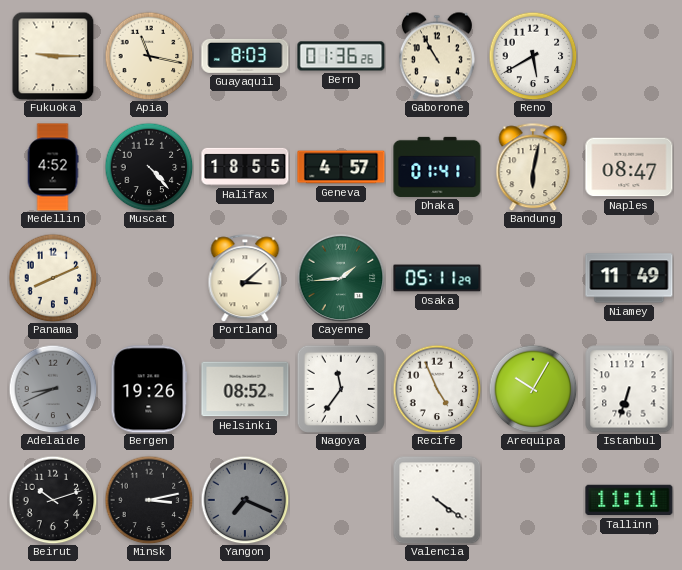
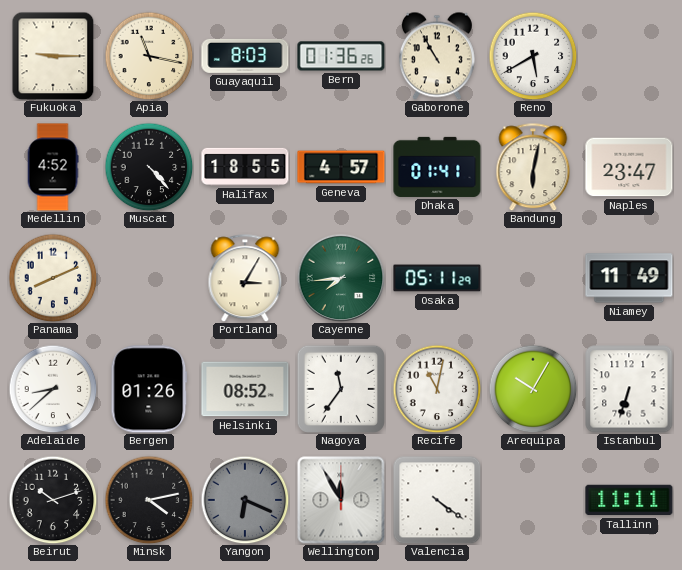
Naples: 08:47 -> 23:47 (629, 167)
Portland: 3:08 -> 3:05 (245, 278)
Cayenne: 1:44 -> 7:44 (341, 278)
Adelaide: 8:41 -> 8:38 (53, 389)
Adelaide dial: grey -> white (53, 389)
Bergen: 19:26 -> 01:26 (149, 389)
Recife: 4:56 -> 11:02 (437, 389)
Minsk: 3:13 -> 4:13 (149, 500)
Yangon: 7:19 -> 6:19 (245, 500)
Wellington: none -> 11:55 (341, 500)
